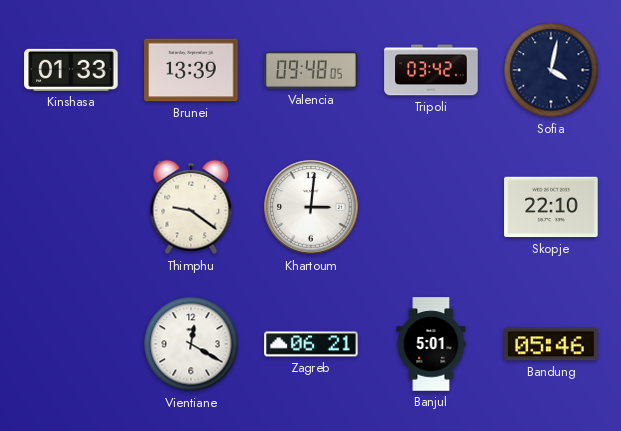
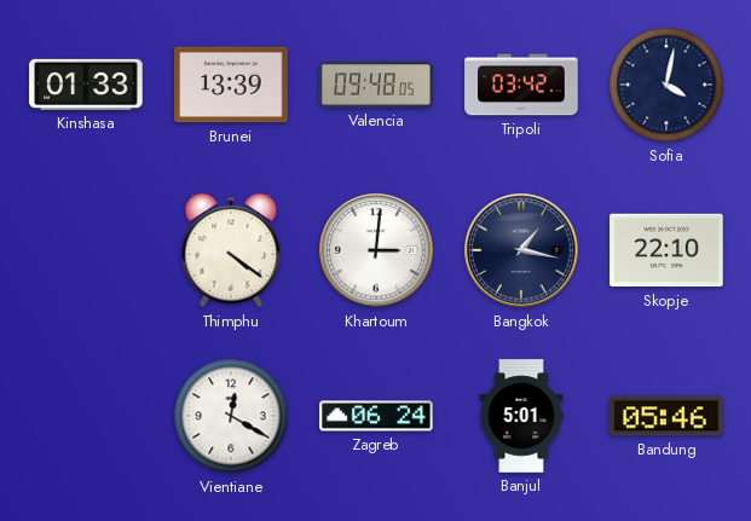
Thimphu: 9:21 -> 4:21 (231, 250)
Bangkok: none -> 1:17 (521, 250)
Zagreb: 06:21 -> 06:24 (376, 416)
